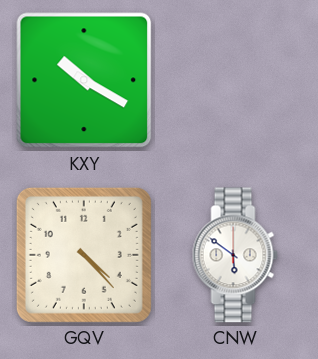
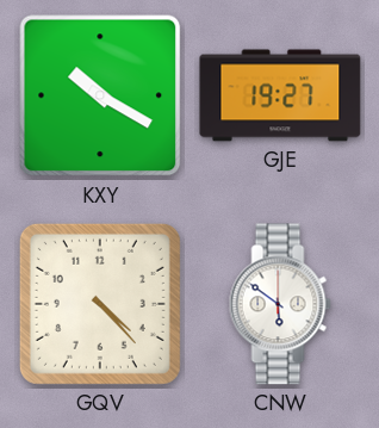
GJE: none -> 19:27 (280, 95)
